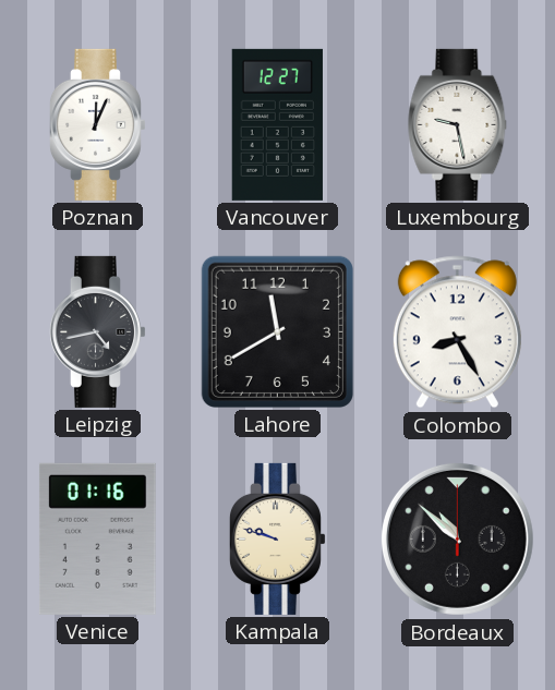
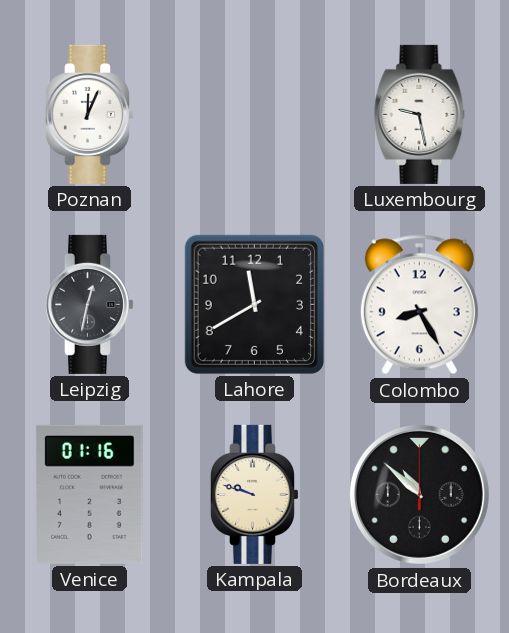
Vancouver: 12:27 -> none (277, 124)
Leipzig: 4:43 -> 12:32 (89, 304)
